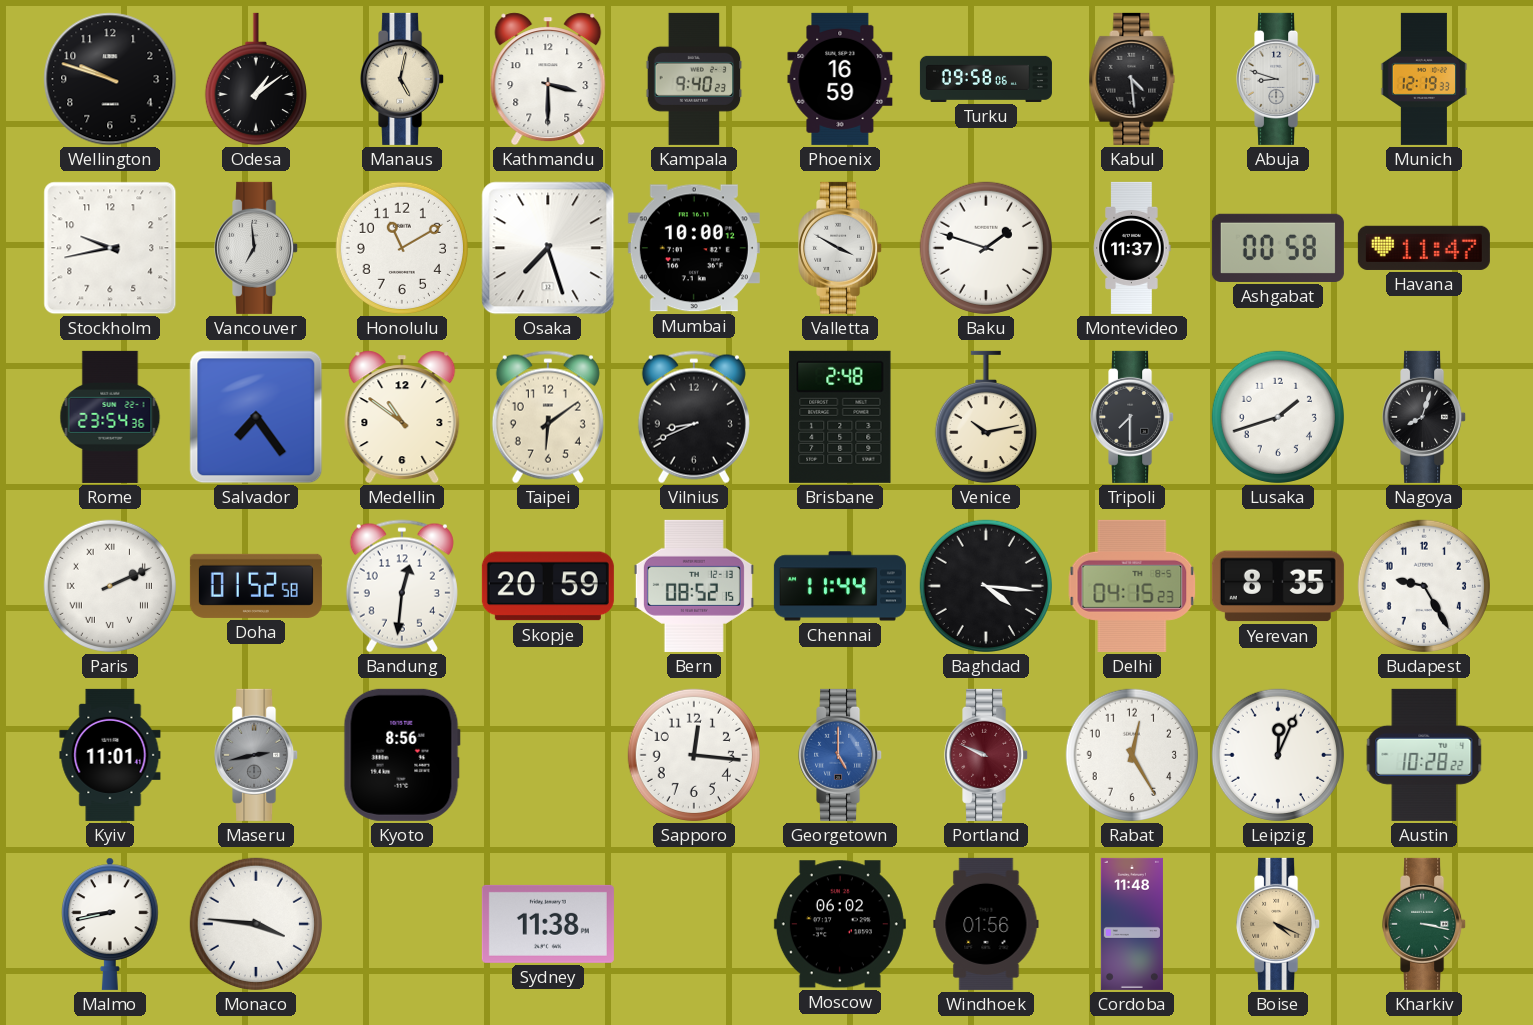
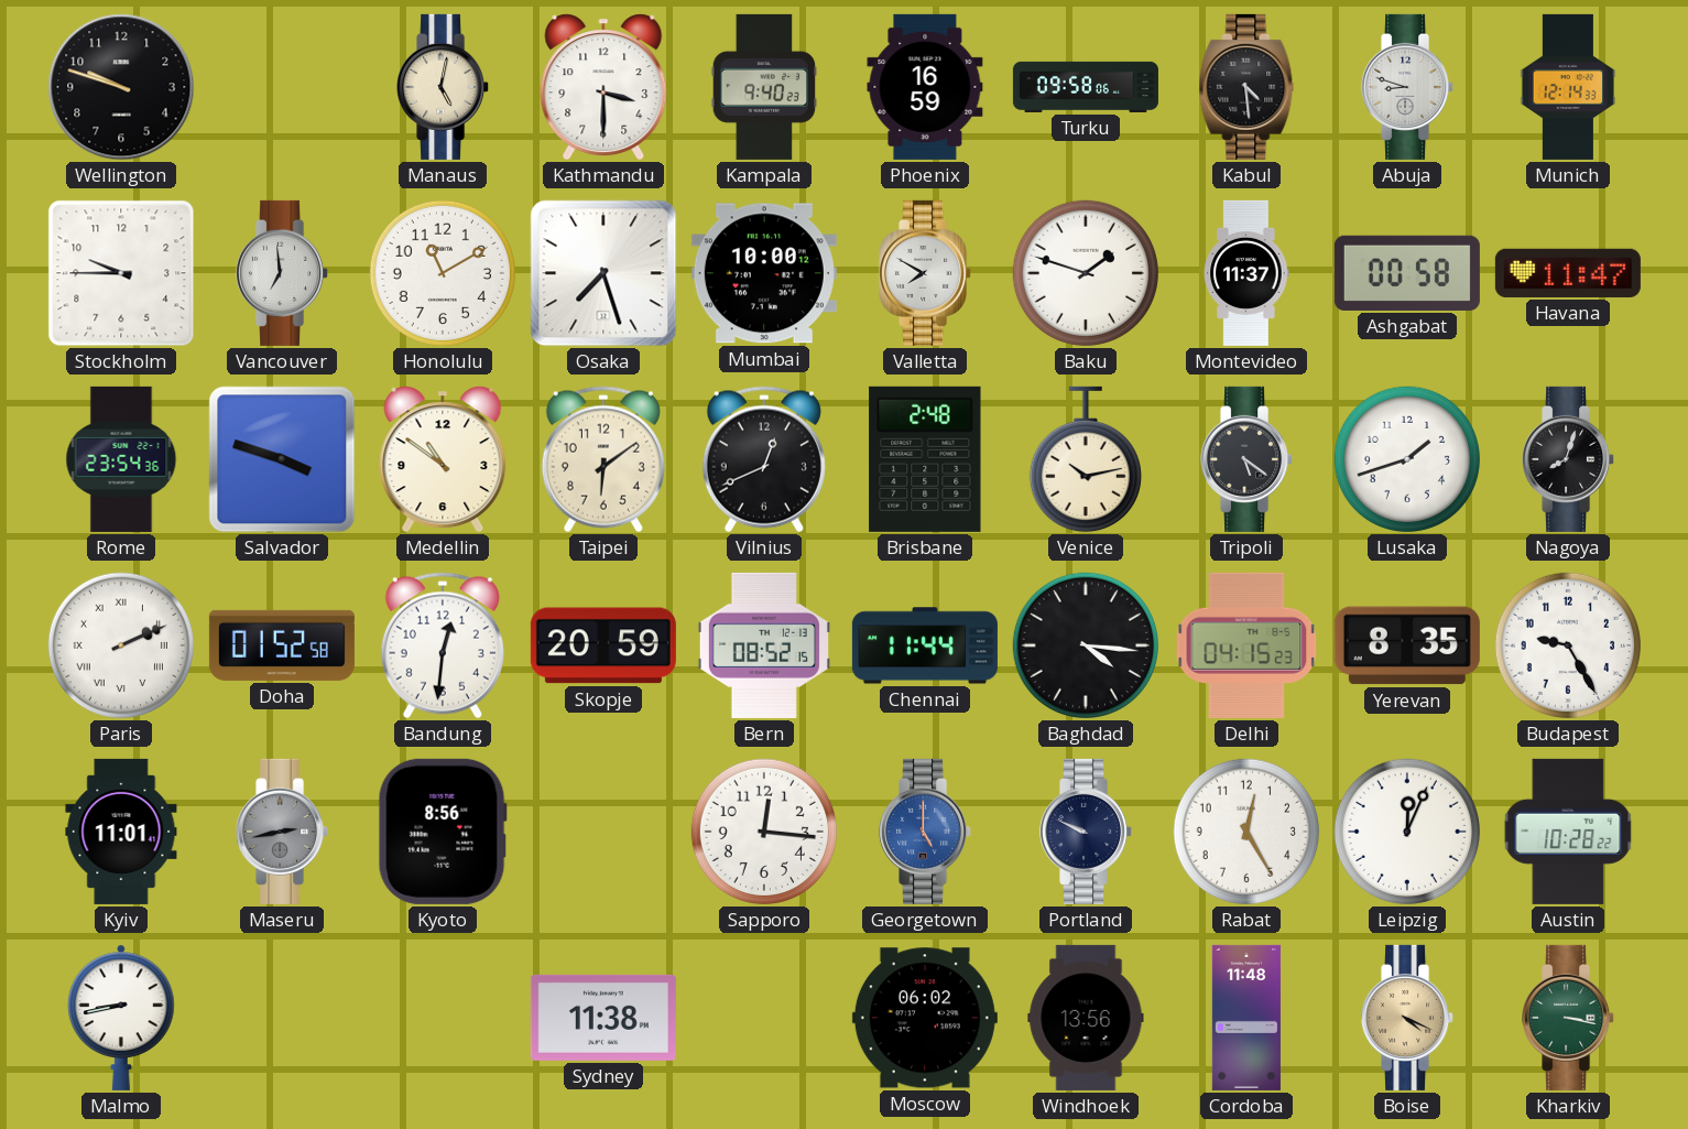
Odesa: 1:09 -> none (256, 79)
Munich: 12:19 -> 12:14 (1568, 87)
Stockholm: 9:43 -> 9:45 (121, 273)
Valletta: 3:50 -> 7:50 (926, 273)
Salvador: 7:24 -> 3:48 (282, 459)
Vilnius: 8:41 -> 12:41 (764, 459)
Tripoli: 7:30 -> 5:21 (1248, 459)
Portland dial: burgundy -> navy (1087, 832)
Monaco: 3:46 -> none (256, 924)
Windhoek: 01:56 -> 13:56 (1086, 1018)
